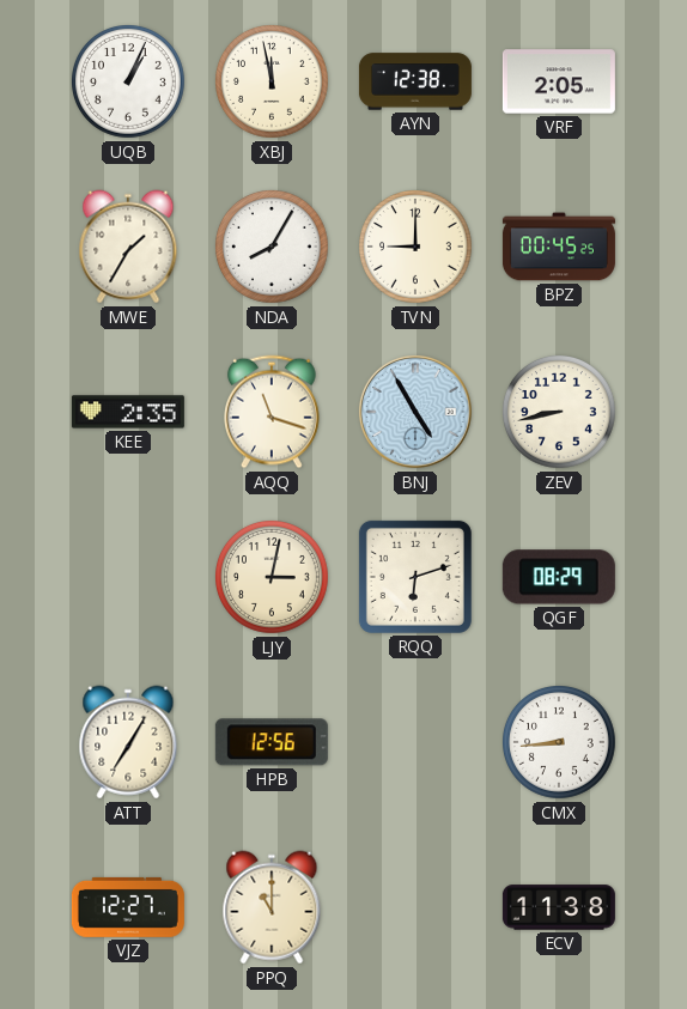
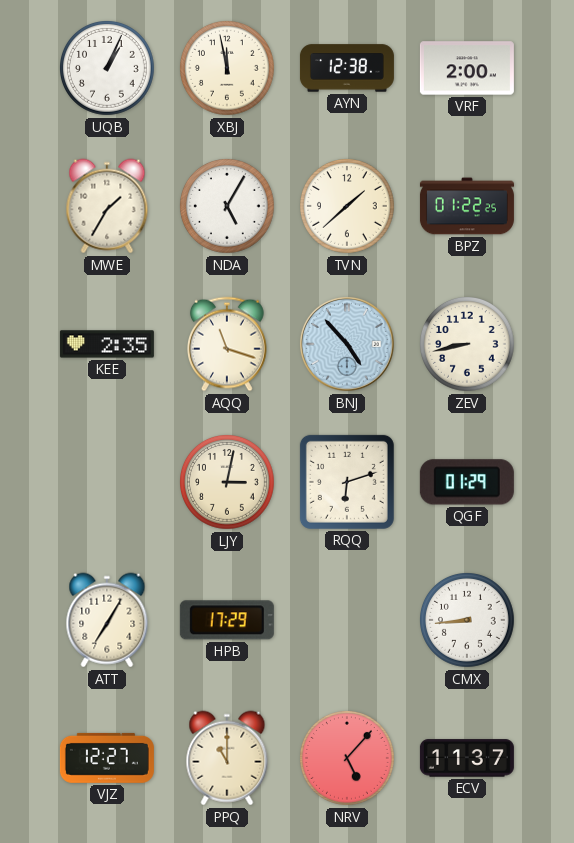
VRF: 2:05 -> 2:00 (467, 68)
NDA: 8:05 -> 5:05 (228, 207)
TVN: 9:00 -> 1:38 (348, 207)
BPZ: 00:45 -> 01:22 (467, 206)
BNJ: 4:55 -> 4:53 (347, 344)
QGF: 08:29 -> 01:29 (467, 482)
HPB: 12:56 -> 17:29 (227, 620)
NRV: none -> 5:07 (348, 759)
ECV: 11:38 -> 11:37 (467, 758)
